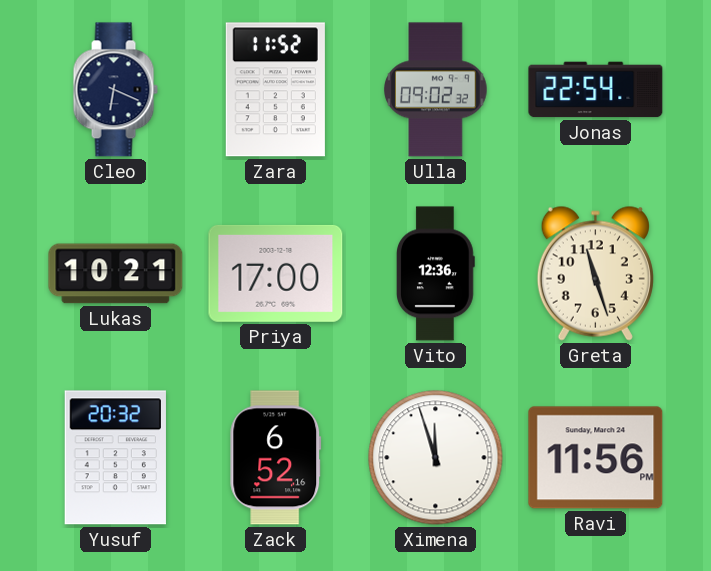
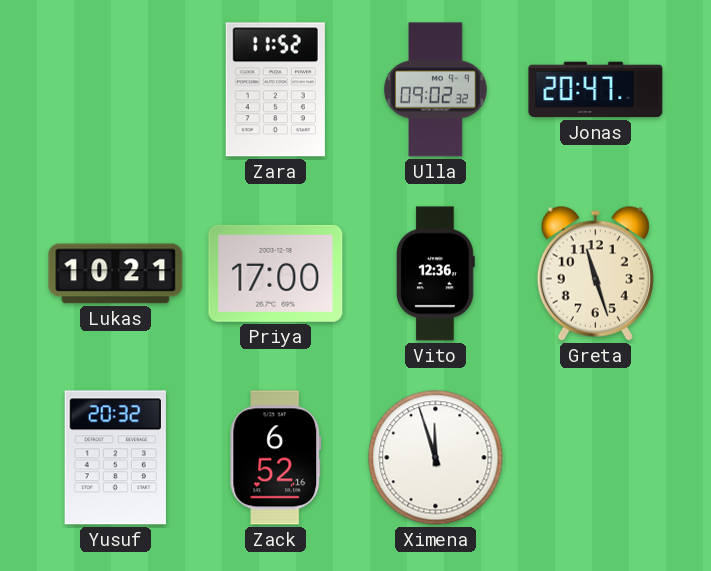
Cleo: 6:19 -> none (115, 90)
Jonas: 22:54 -> 20:47 (596, 90)
Ravi: 11:56 -> none (596, 458)
